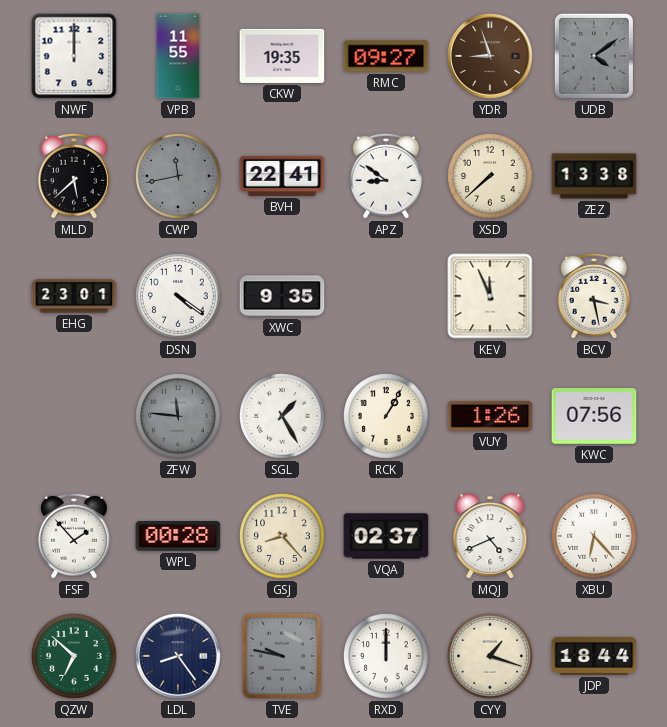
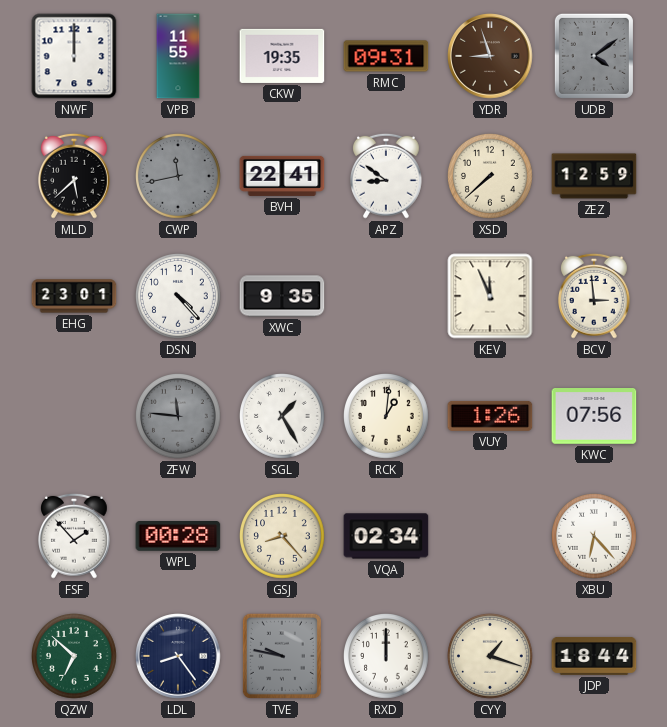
RMC: 09:27 -> 09:31 (386, 56)
ZEZ: 13:38 -> 12:59 (594, 176)
DSN: 4:21 -> 4:23 (179, 297)
BCV: 3:28 -> 2:59 (595, 296)
RCK: 1:05 -> 1:01 (387, 417)
VQA: 02:37 -> 02:34 (386, 536)
MQJ: 4:41 -> none (490, 536)
